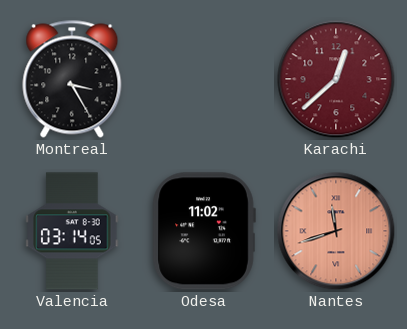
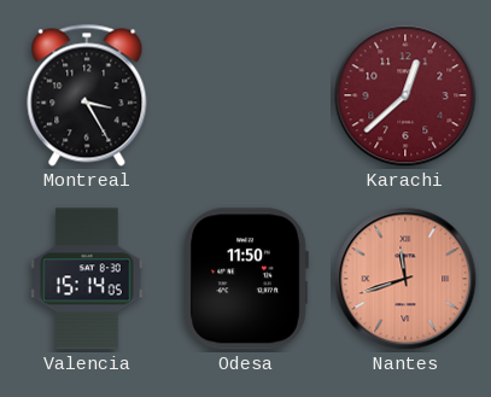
Valencia: 03:14 -> 15:14 (87, 279)
Odesa: 11:02 -> 11:50 (246, 279)
